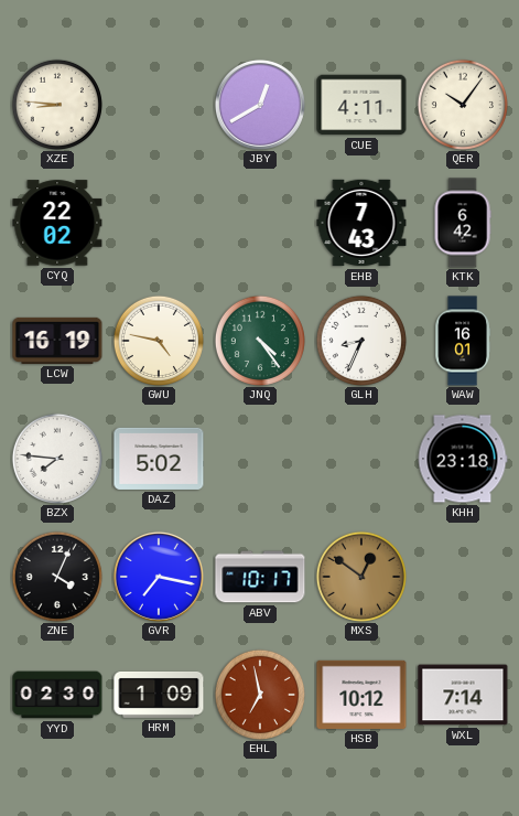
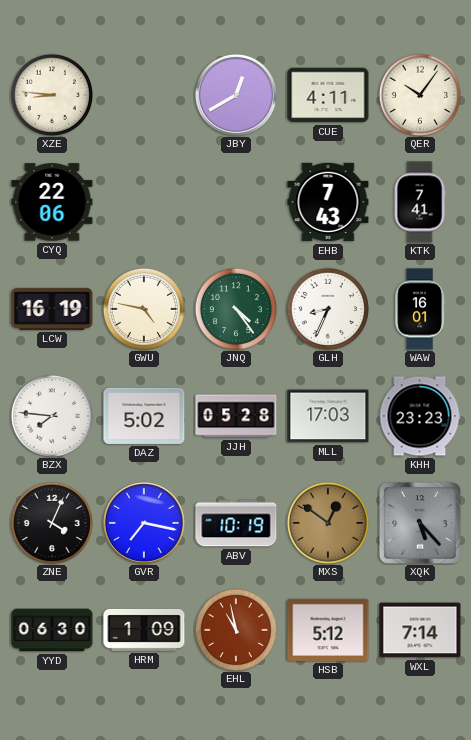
CYQ: 22:02 -> 22:06 (52, 202)
KTK: 6:42 -> 7:41 (420, 202)
JJH: none -> 05:28 (236, 416)
MLL: none -> 17:03 (328, 416)
KHH: 23:18 -> 23:23 (420, 416)
ABV: 10:17 -> 10:19 (236, 523)
XQK: none -> 5:23 (420, 523)
YYD: 02:30 -> 06:30 (52, 630)
EHL: 6:58 -> 10:58 (236, 630)
HSB: 10:12 -> 5:12 (328, 630)
